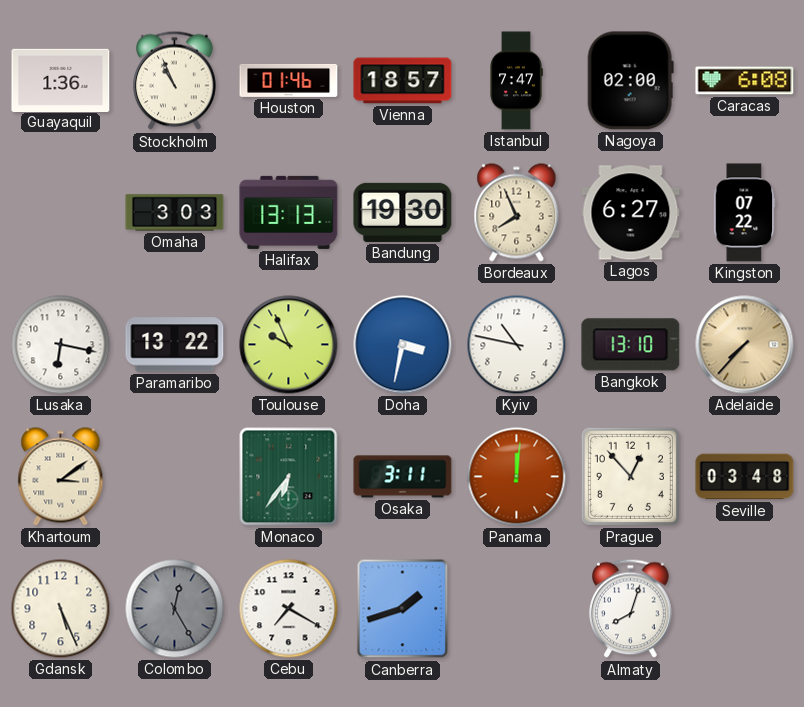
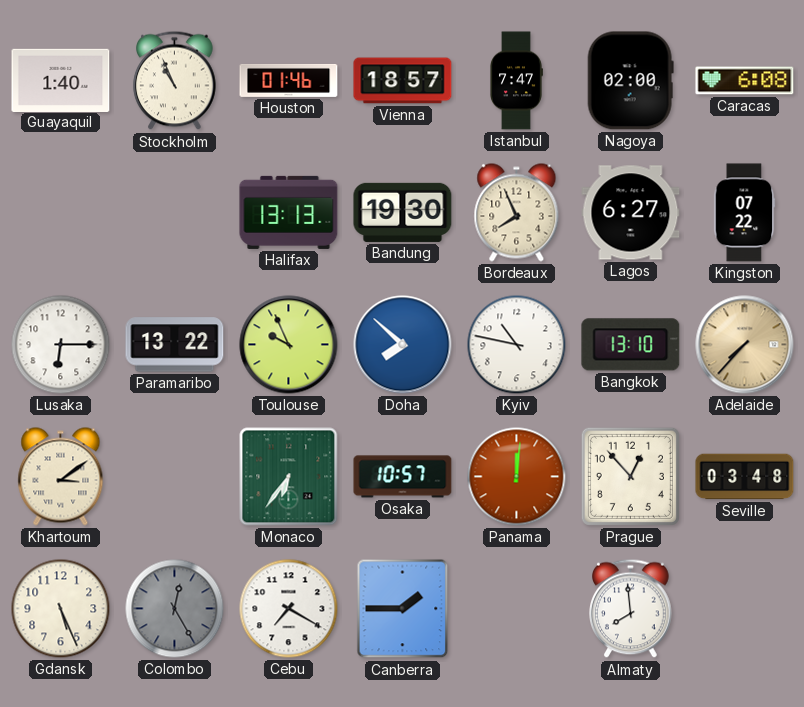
Guayaquil: 1:36 -> 1:40 (61, 80)
Omaha: 3:03 -> none (175, 213)
Lusaka: 6:17 -> 6:15 (61, 345)
Doha: 3:32 -> 7:52 (403, 345)
Osaka: 3:11 -> 10:57 (403, 477)
Canberra: 1:42 -> 1:45 (403, 609)
Almaty: 8:03 -> 7:59 (631, 609)
